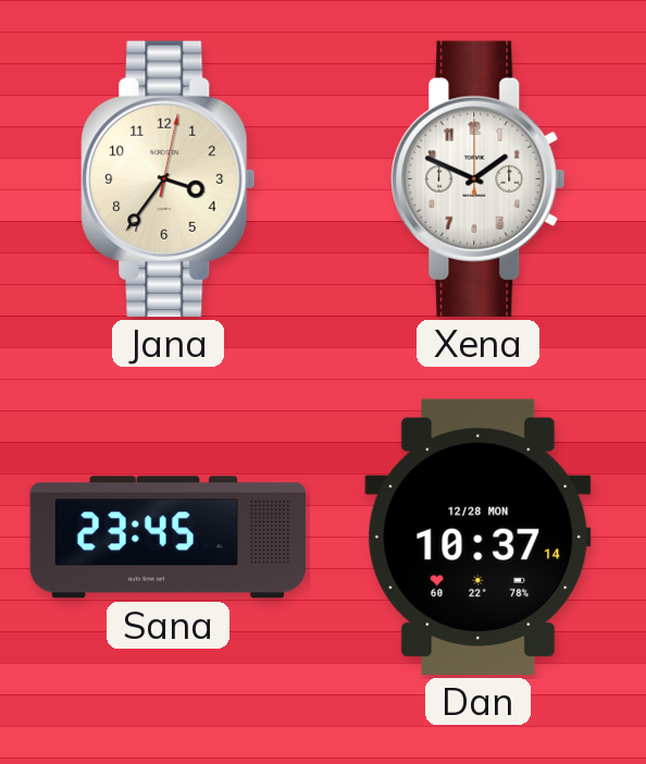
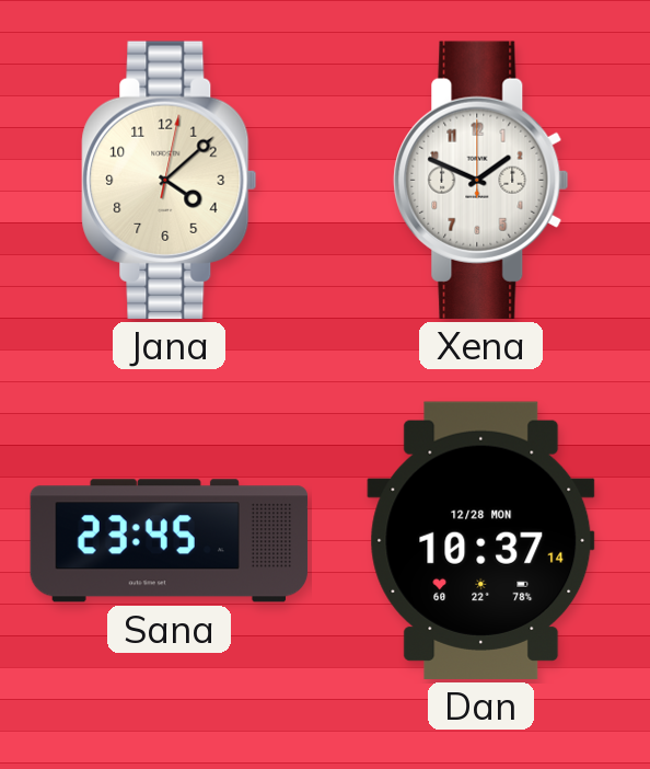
Jana: 3:36 -> 4:08 (170, 180)
